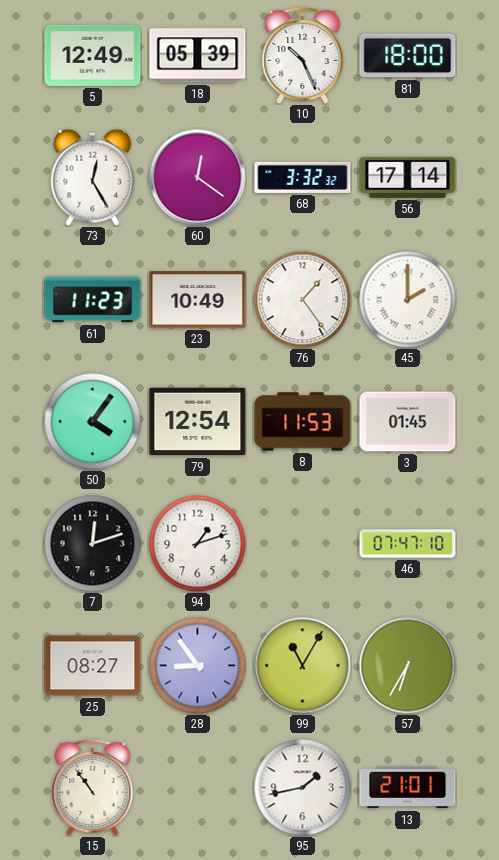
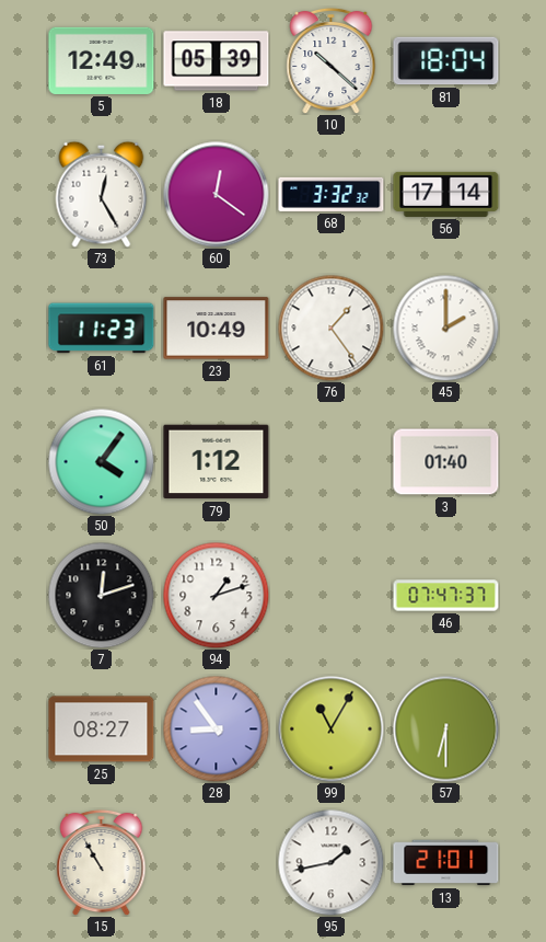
10: 10:26 -> 10:22 (332, 60)
81: 18:00 -> 18:04 (446, 61)
79: 12:54 -> 1:12 (217, 462)
8: 11:53 -> none (303, 422)
3: 01:45 -> 01:40 (446, 462)
46: 07:47:10 -> 07:47:37 (446, 596)
57: 6:35 -> 6:30 (446, 730)
15: 10:54 -> 10:55 (102, 862)
